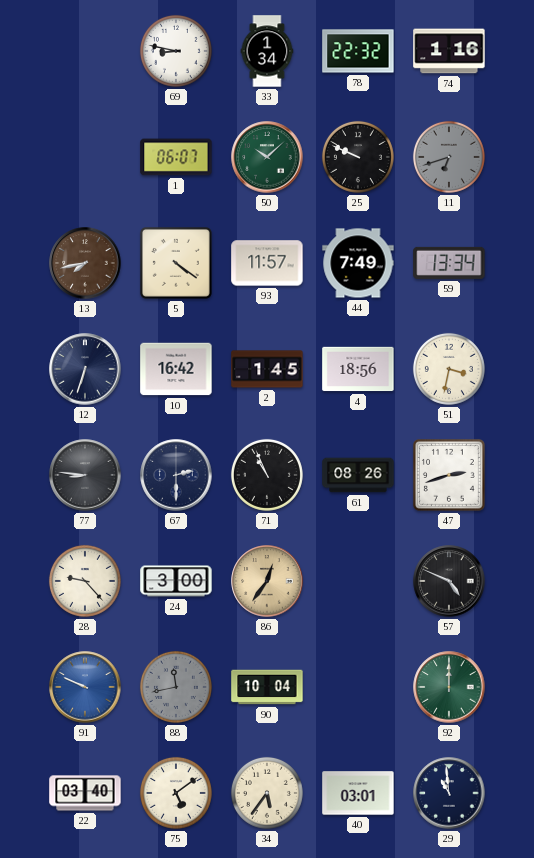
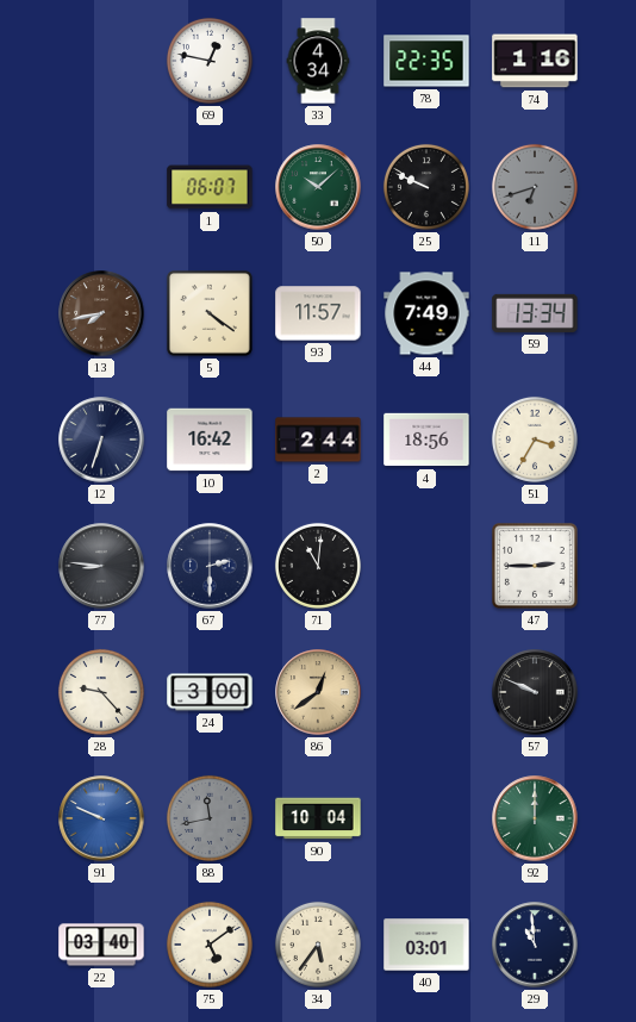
69: 8:47 -> 12:47 (210, 61)
33: 1:34 -> 4:34 (318, 61)
78: 22:32 -> 22:35 (426, 61)
2: 1:45 -> 2:44 (318, 440)
51: 3:32 -> 3:35 (535, 440)
71: 10:56 -> 11:01 (318, 566)
61: 08:26 -> none (358, 475)
47: 2:42 -> 2:45 (535, 566)
86: 12:36 -> 12:39 (318, 692)
57: 4:49 -> 9:49 (535, 692)
